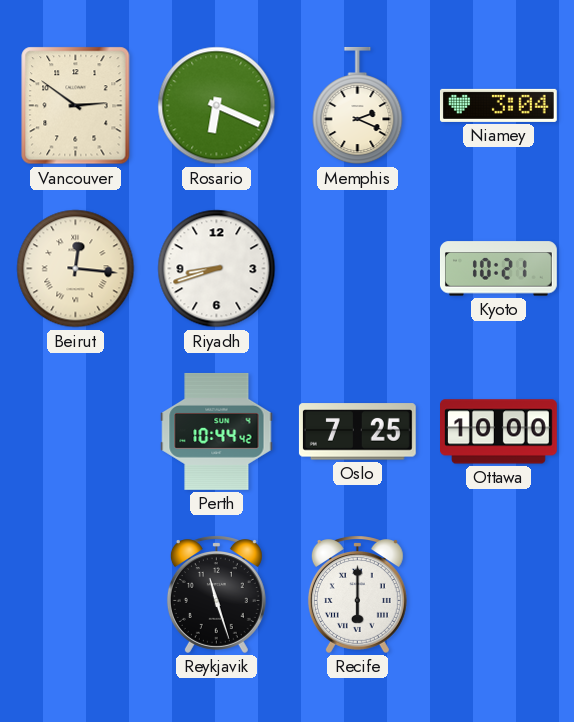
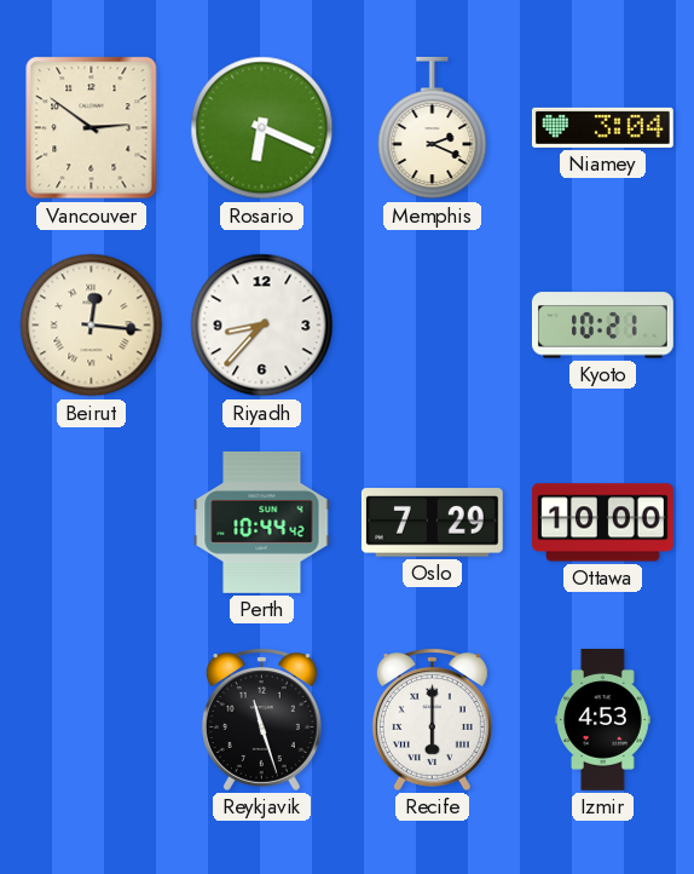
Riyadh: 8:42 -> 8:37 (262, 326)
Oslo: 7:25 -> 7:29 (432, 523)
Izmir: none -> 4:53 (603, 720)
